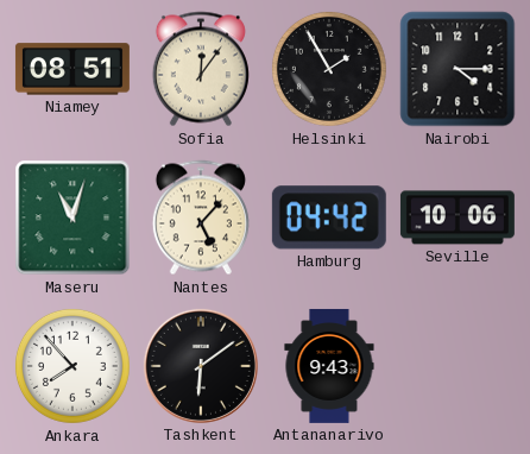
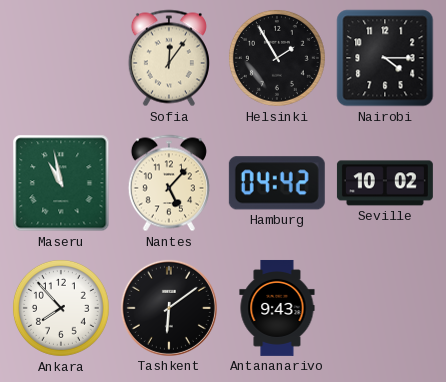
Niamey: 08:51 -> none (72, 69)
Maseru: 11:03 -> 10:58 (61, 183)
Seville: 10:06 -> 10:02 (385, 183)
